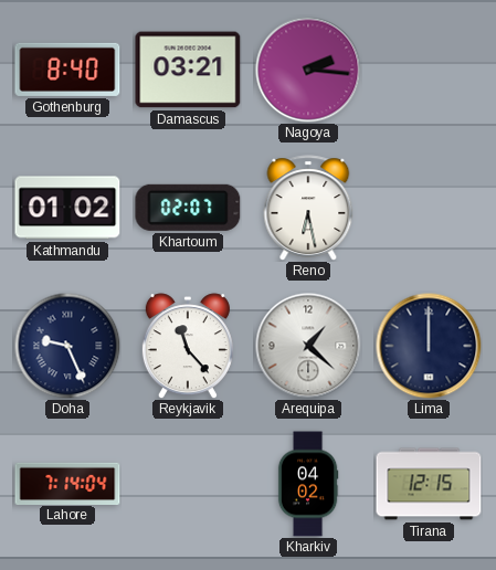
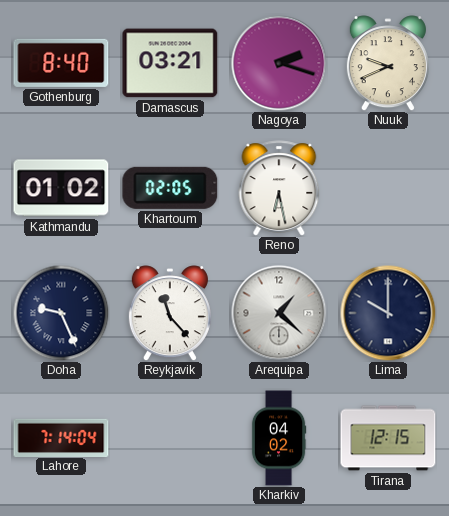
Nagoya: 2:16 -> 2:18 (279, 63)
Nuuk: none -> 9:41 (388, 63)
Khartoum: 02:07 -> 02:05 (170, 188)
Lima: 12:00 -> 10:00 (388, 313)
